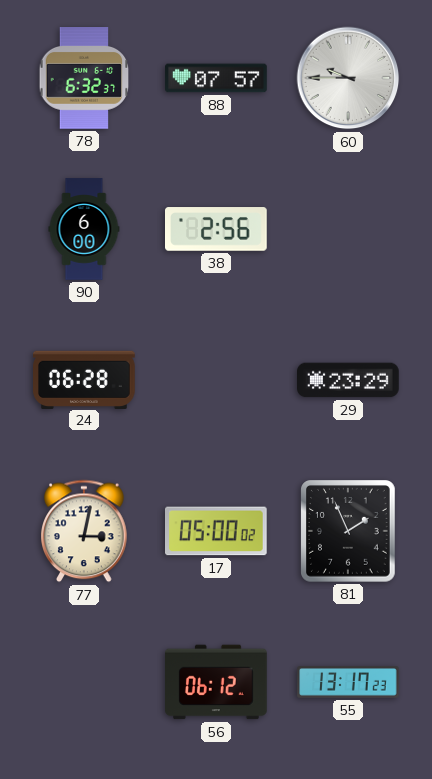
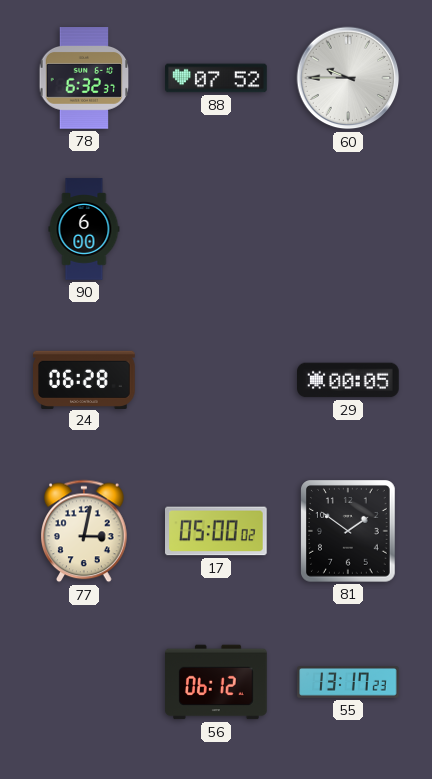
88: 07:57 -> 07:52 (216, 78)
38: 2:56 -> none (217, 229)
29: 23:29 -> 00:05 (349, 380)
81: 1:56 -> 1:51 (349, 532)
